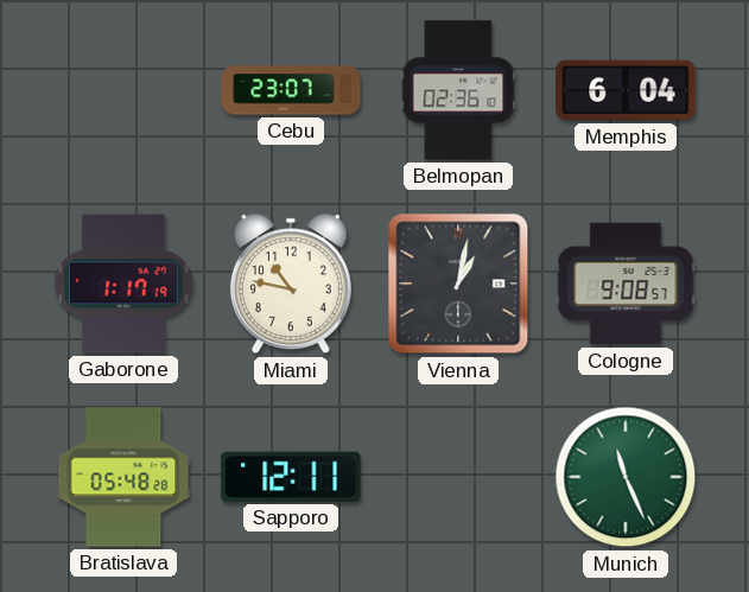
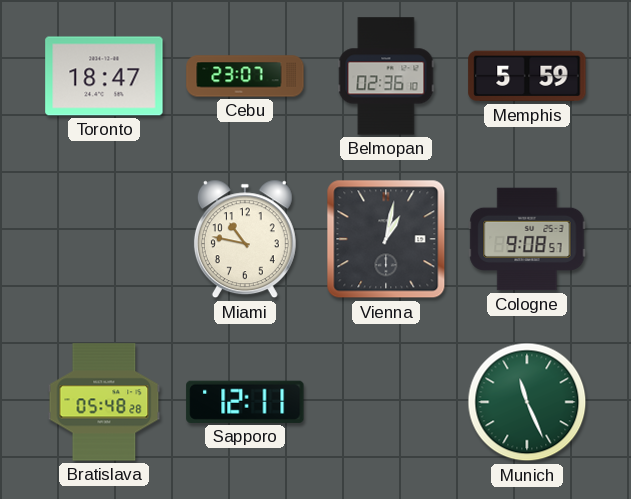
Toronto: none -> 18:47 (104, 76)
Memphis: 6:04 -> 5:59 (527, 76)
Gaborone: 1:17 -> none (123, 284)
